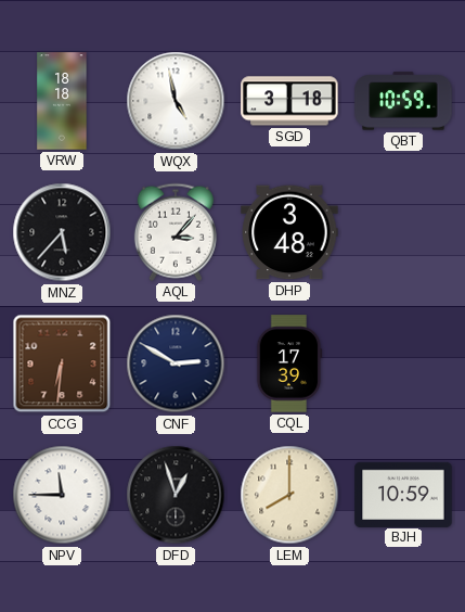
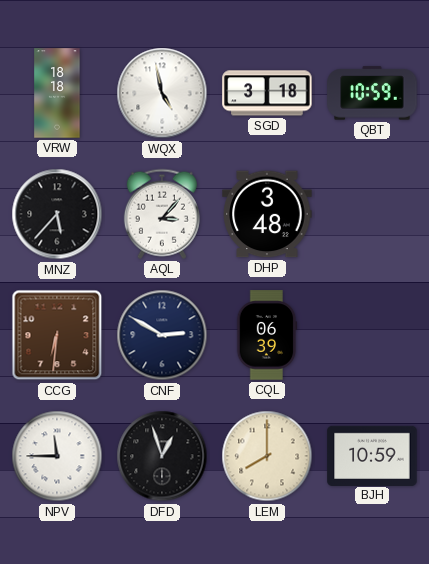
CQL: 17:39 -> 06:39 (267, 335)
